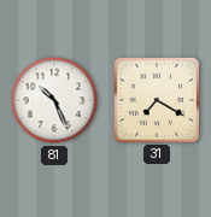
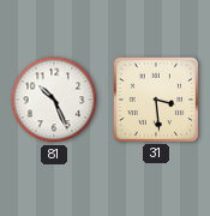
31: 7:20 -> 3:29 (155, 98)
